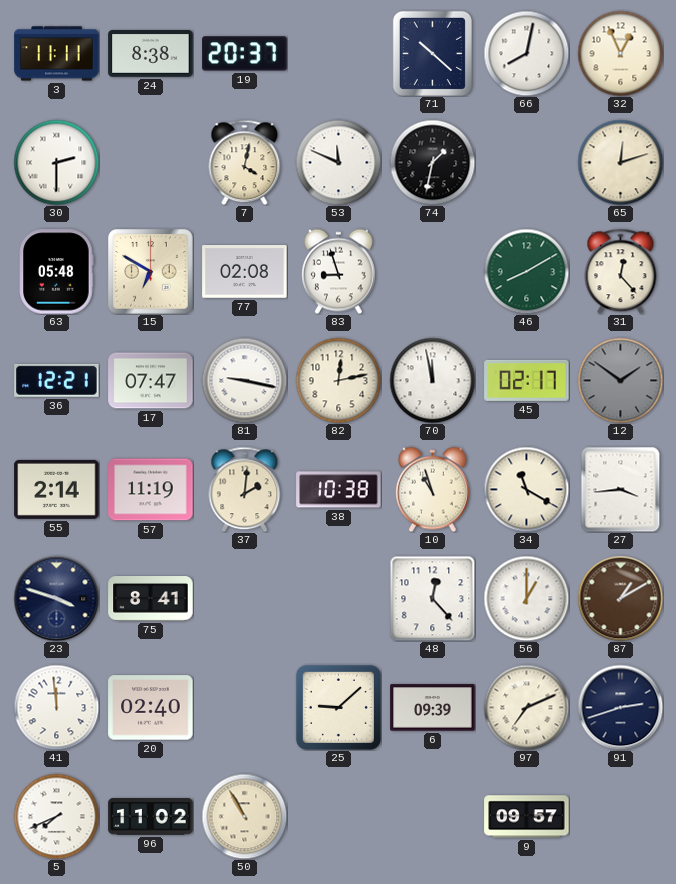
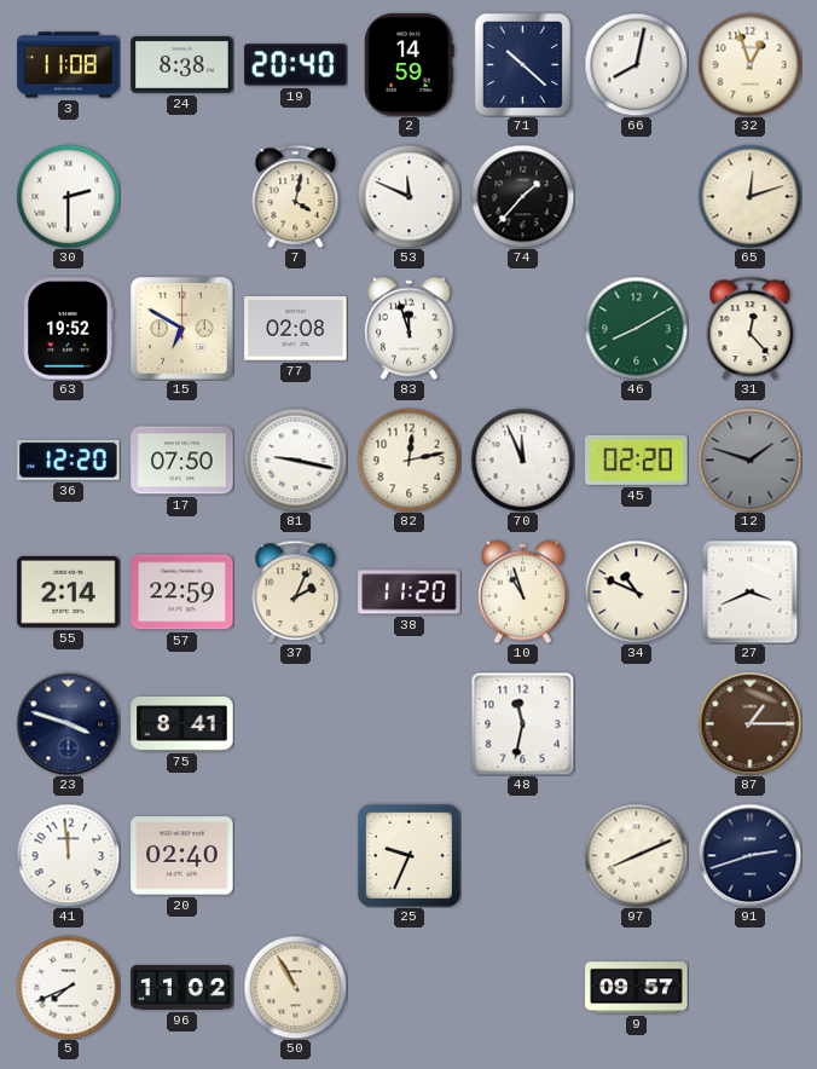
3: 11:11 -> 11:08 (69, 65)
19: 20:37 -> 20:40 (296, 65)
2: none -> 14:59 (410, 65)
32: 12:56 -> 12:57 (749, 64)
74: 1:32 -> 1:37 (522, 196)
63: 05:48 -> 19:52 (69, 329)
83: 8:57 -> 11:57 (408, 328)
36: 12:21 -> 12:20 (69, 460)
17: 07:47 -> 07:50 (182, 461)
70: 11:58 -> 11:56 (522, 460)
45: 02:17 -> 02:20 (637, 460)
12: 1:51 -> 1:48 (749, 460)
57: 11:19 -> 22:59 (182, 593)
37: 2:01 -> 2:04 (296, 591)
38: 10:38 -> 11:20 (410, 593)
34: 11:20 -> 10:49 (636, 591)
27: 3:44 -> 3:41 (751, 591)
48: 12:23 -> 11:32 (522, 723)
56: 1:00 -> none (526, 598)
87: 1:10 -> 1:15 (749, 723)
25: 9:08 -> 9:34 (408, 855)
6: 09:39 -> none (433, 708)
97: 7:11 -> 8:11 (636, 855)
